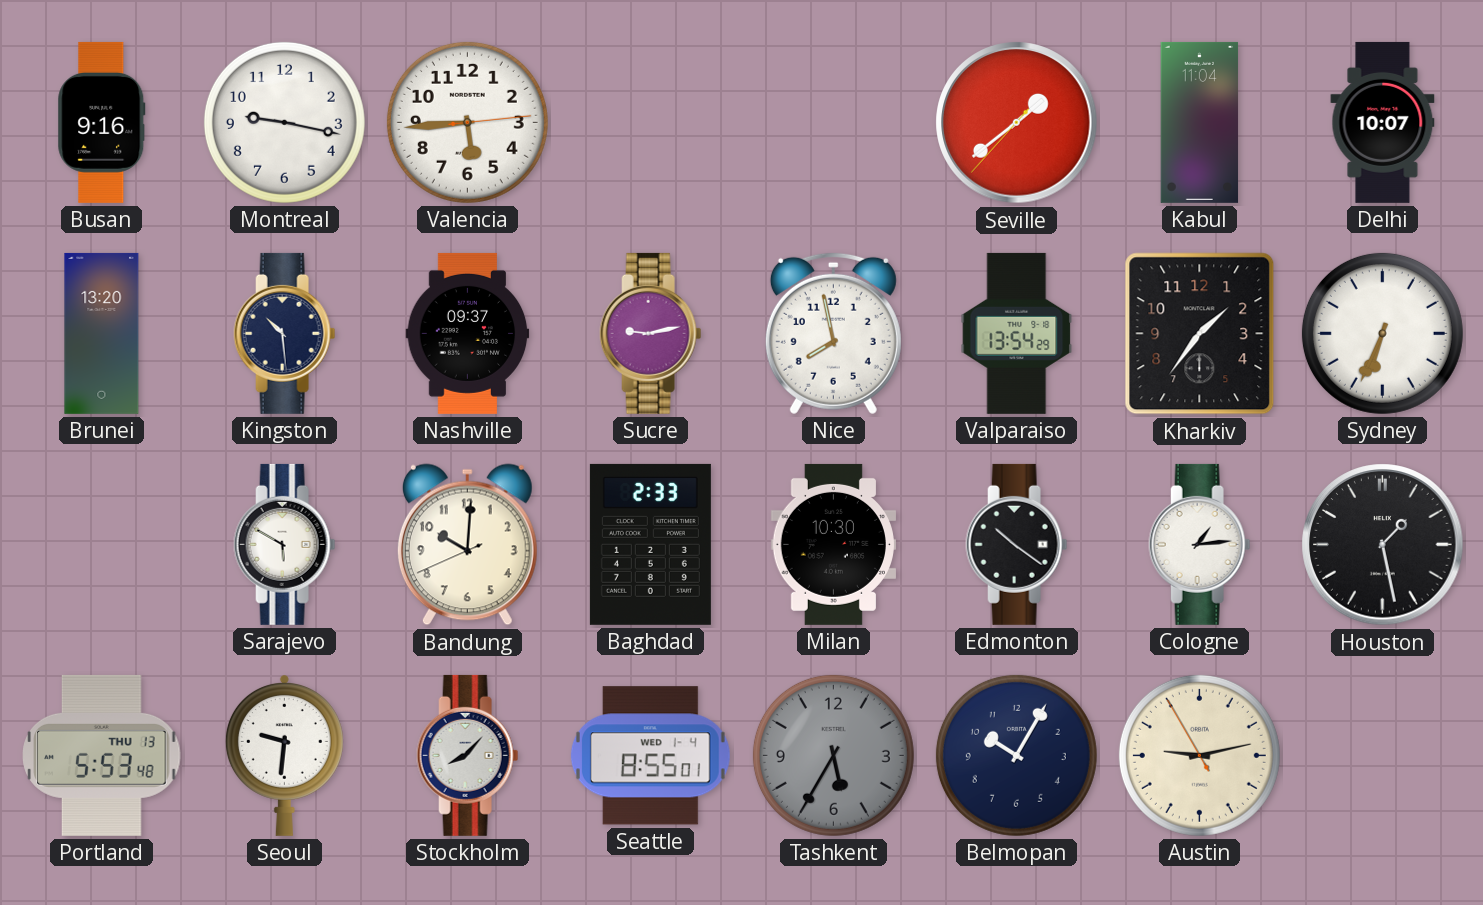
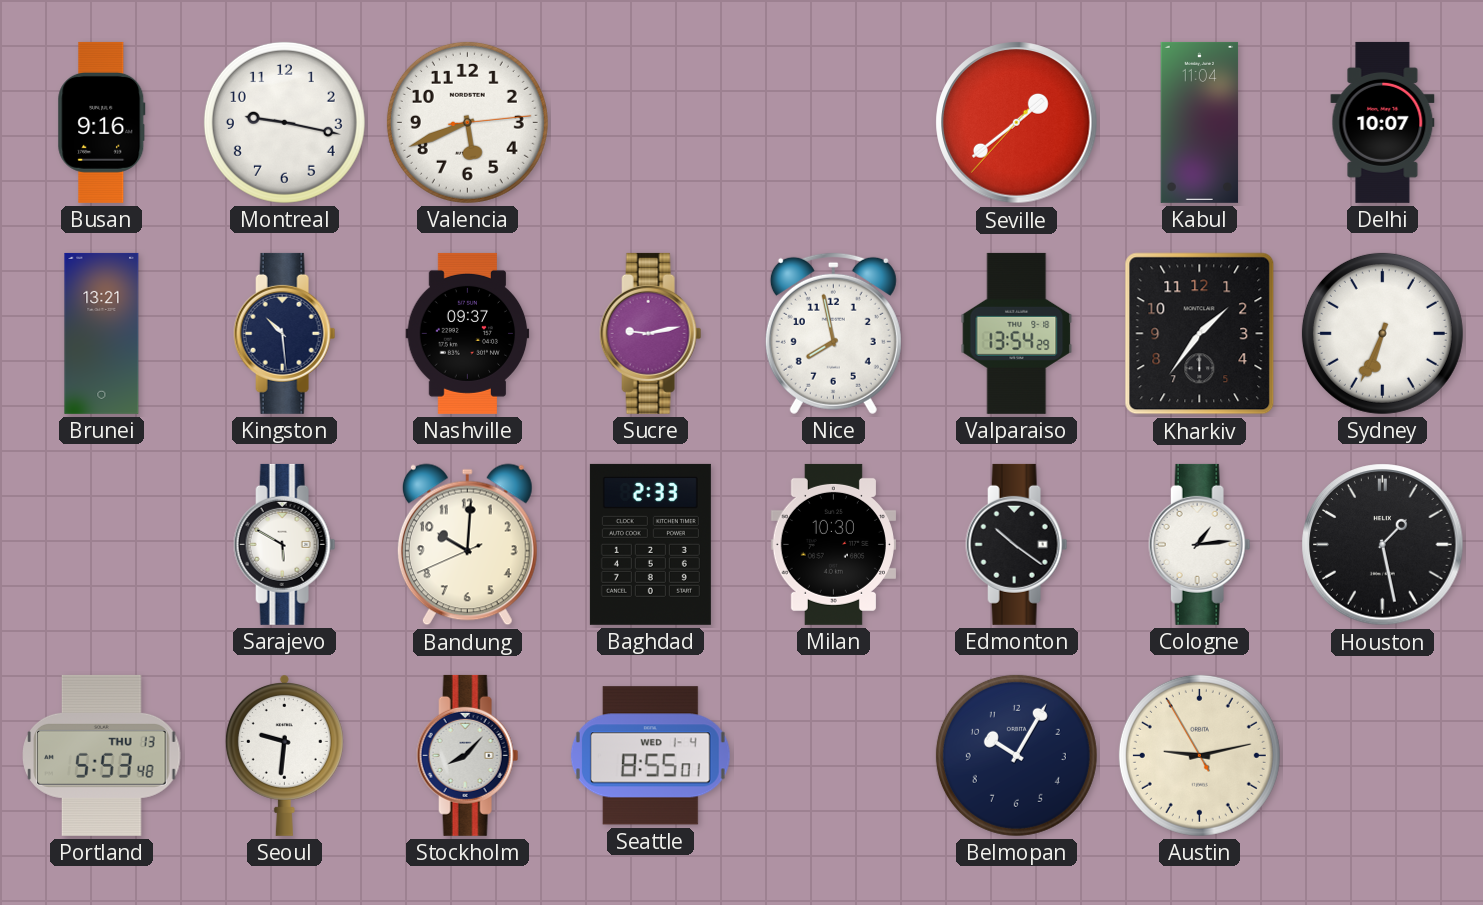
Valencia: 5:44 -> 5:41 (467, 122)
Brunei: 13:20 -> 13:21 (102, 333)
Tashkent: 5:35 -> none (833, 755)
